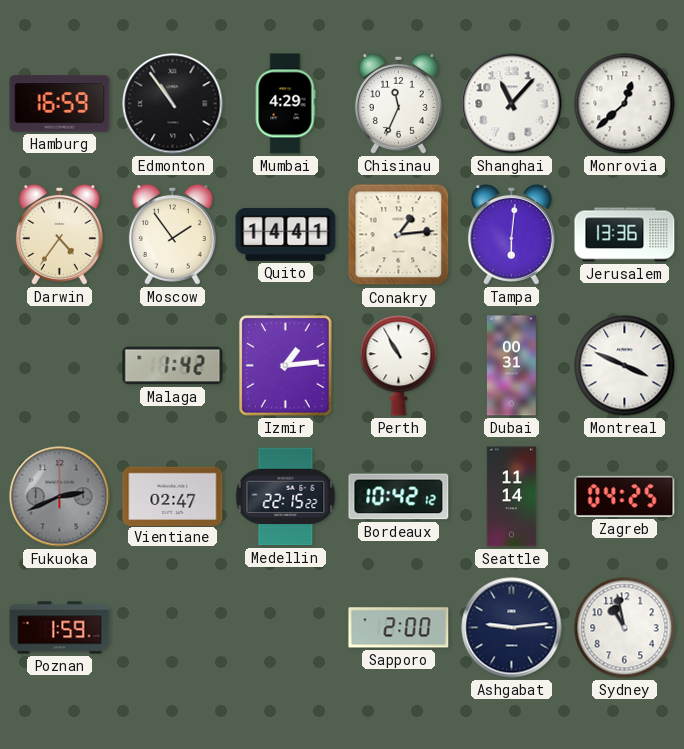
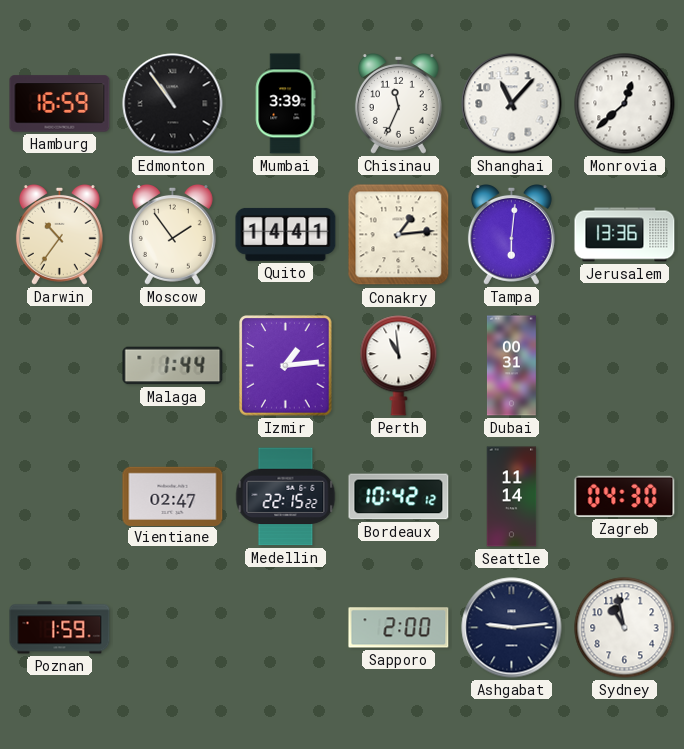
Mumbai: 4:29 -> 3:39 (285, 104)
Darwin: 4:36 -> 10:36 (59, 235)
Malaga: 1:42 -> 1:44 (173, 366)
Perth: 10:55 -> 10:59 (399, 366)
Montreal: 3:49 -> none (625, 366)
Fukuoka: 2:41 -> none (60, 497)
Zagreb: 04:25 -> 04:30 (625, 496)
